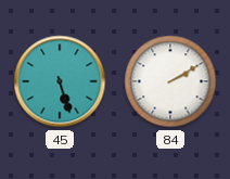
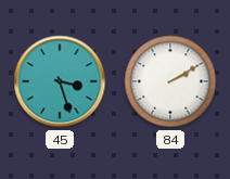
45: 5:27 -> 3:27 (60, 81)
